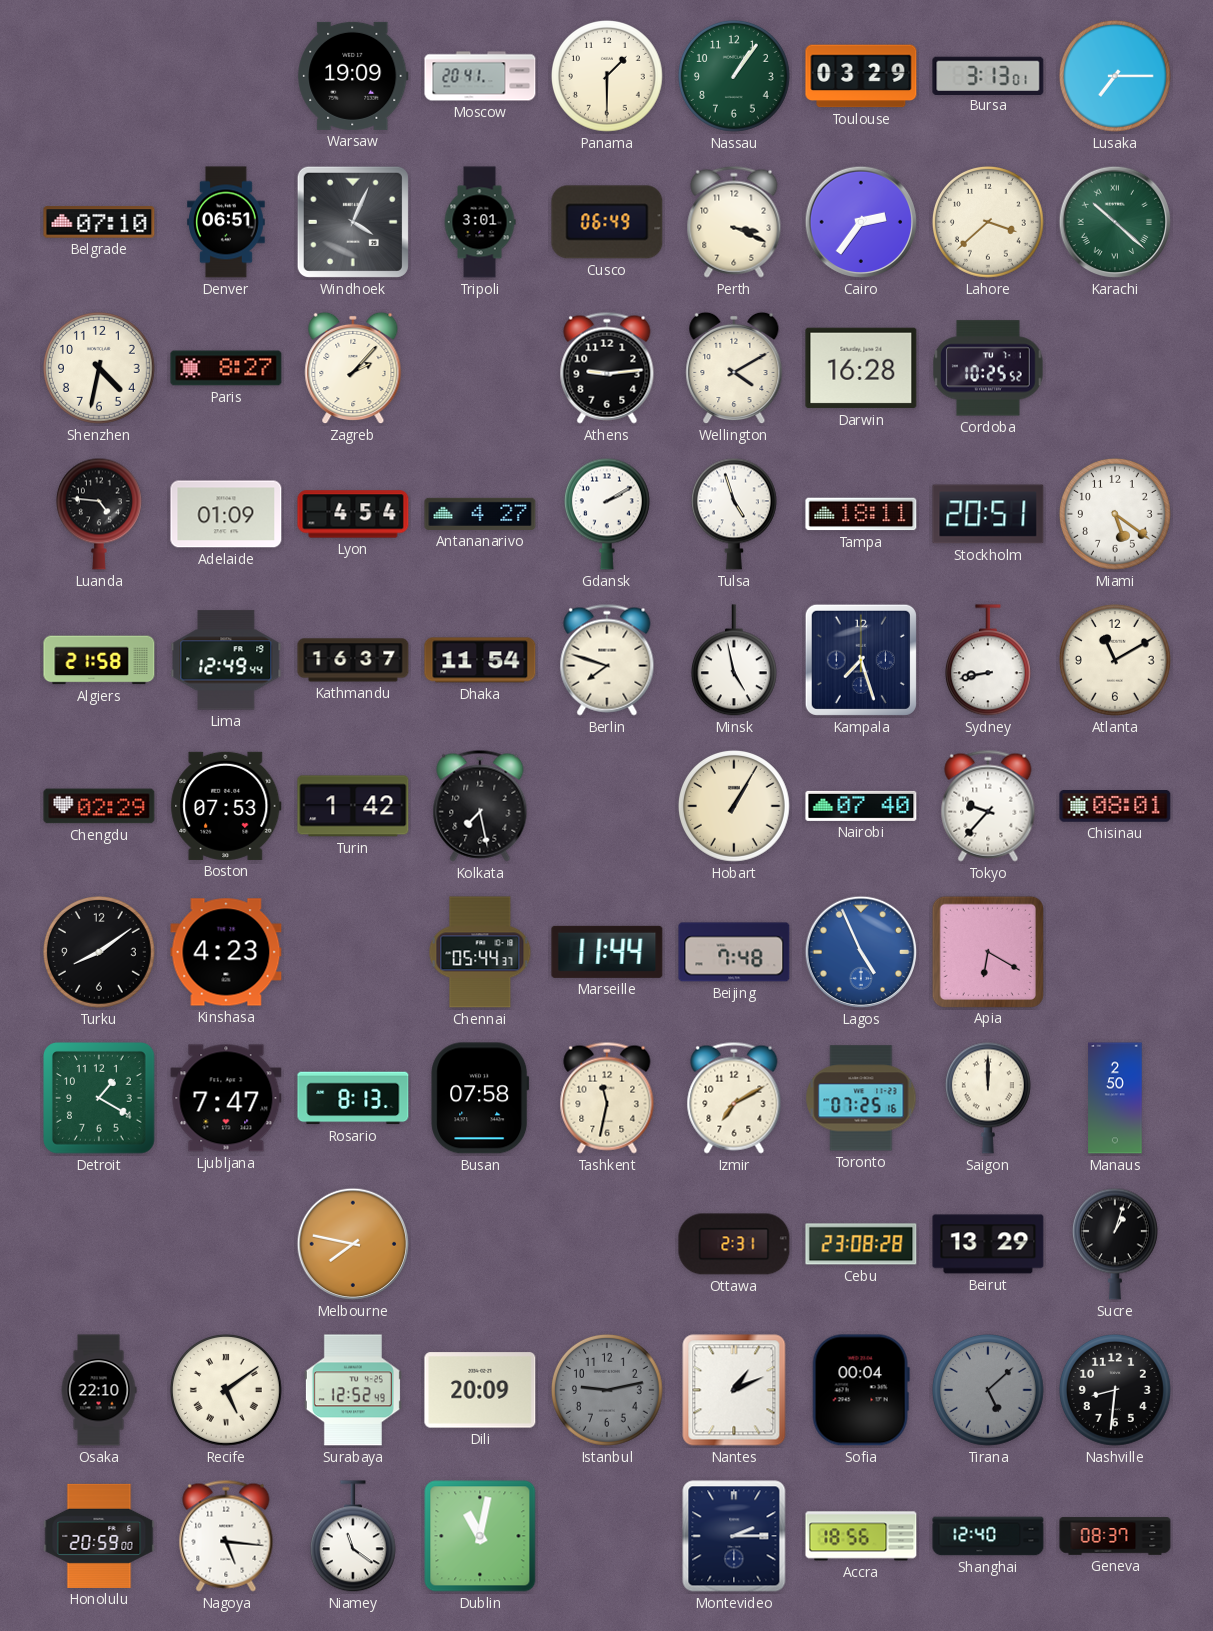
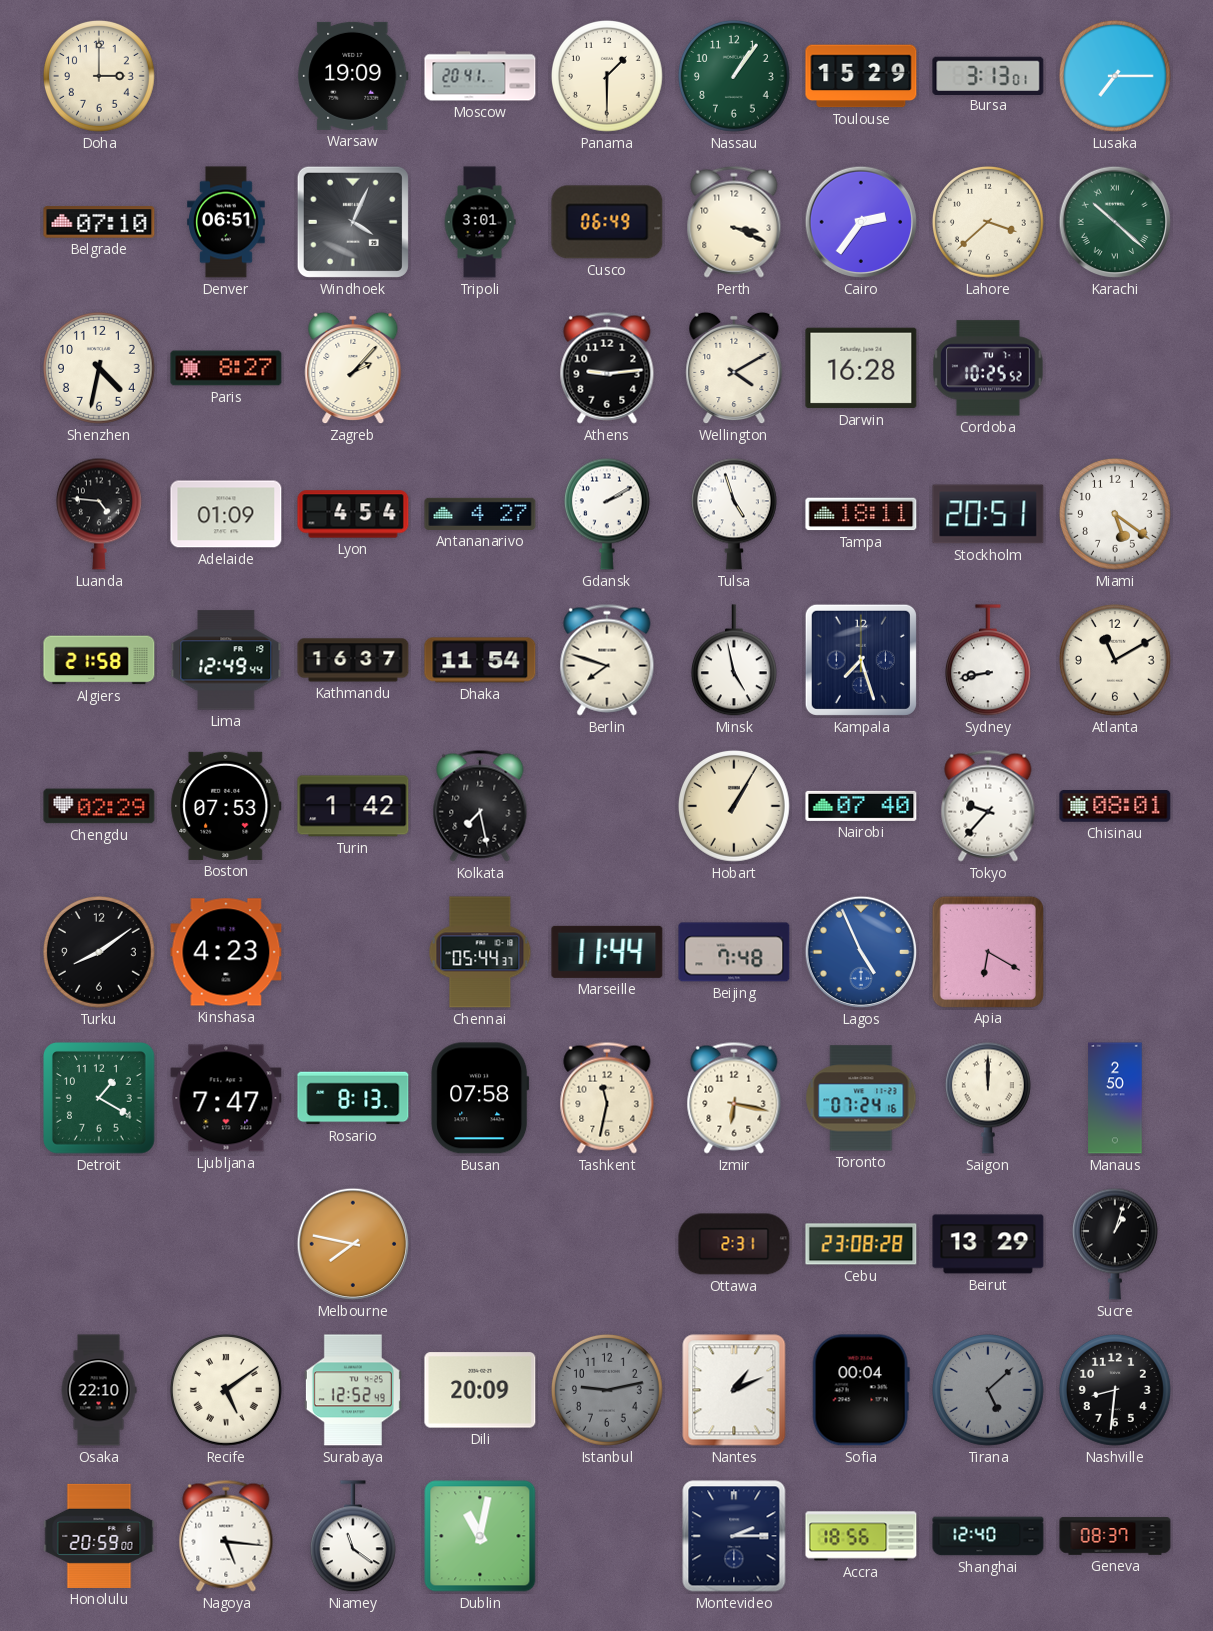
Doha: none -> 3:00 (99, 76)
Toulouse: 03:29 -> 15:29 (861, 76)
Izmir: 7:10 -> 6:17 (734, 1098)
Toronto: 07:25 -> 07:24 (861, 1098)
